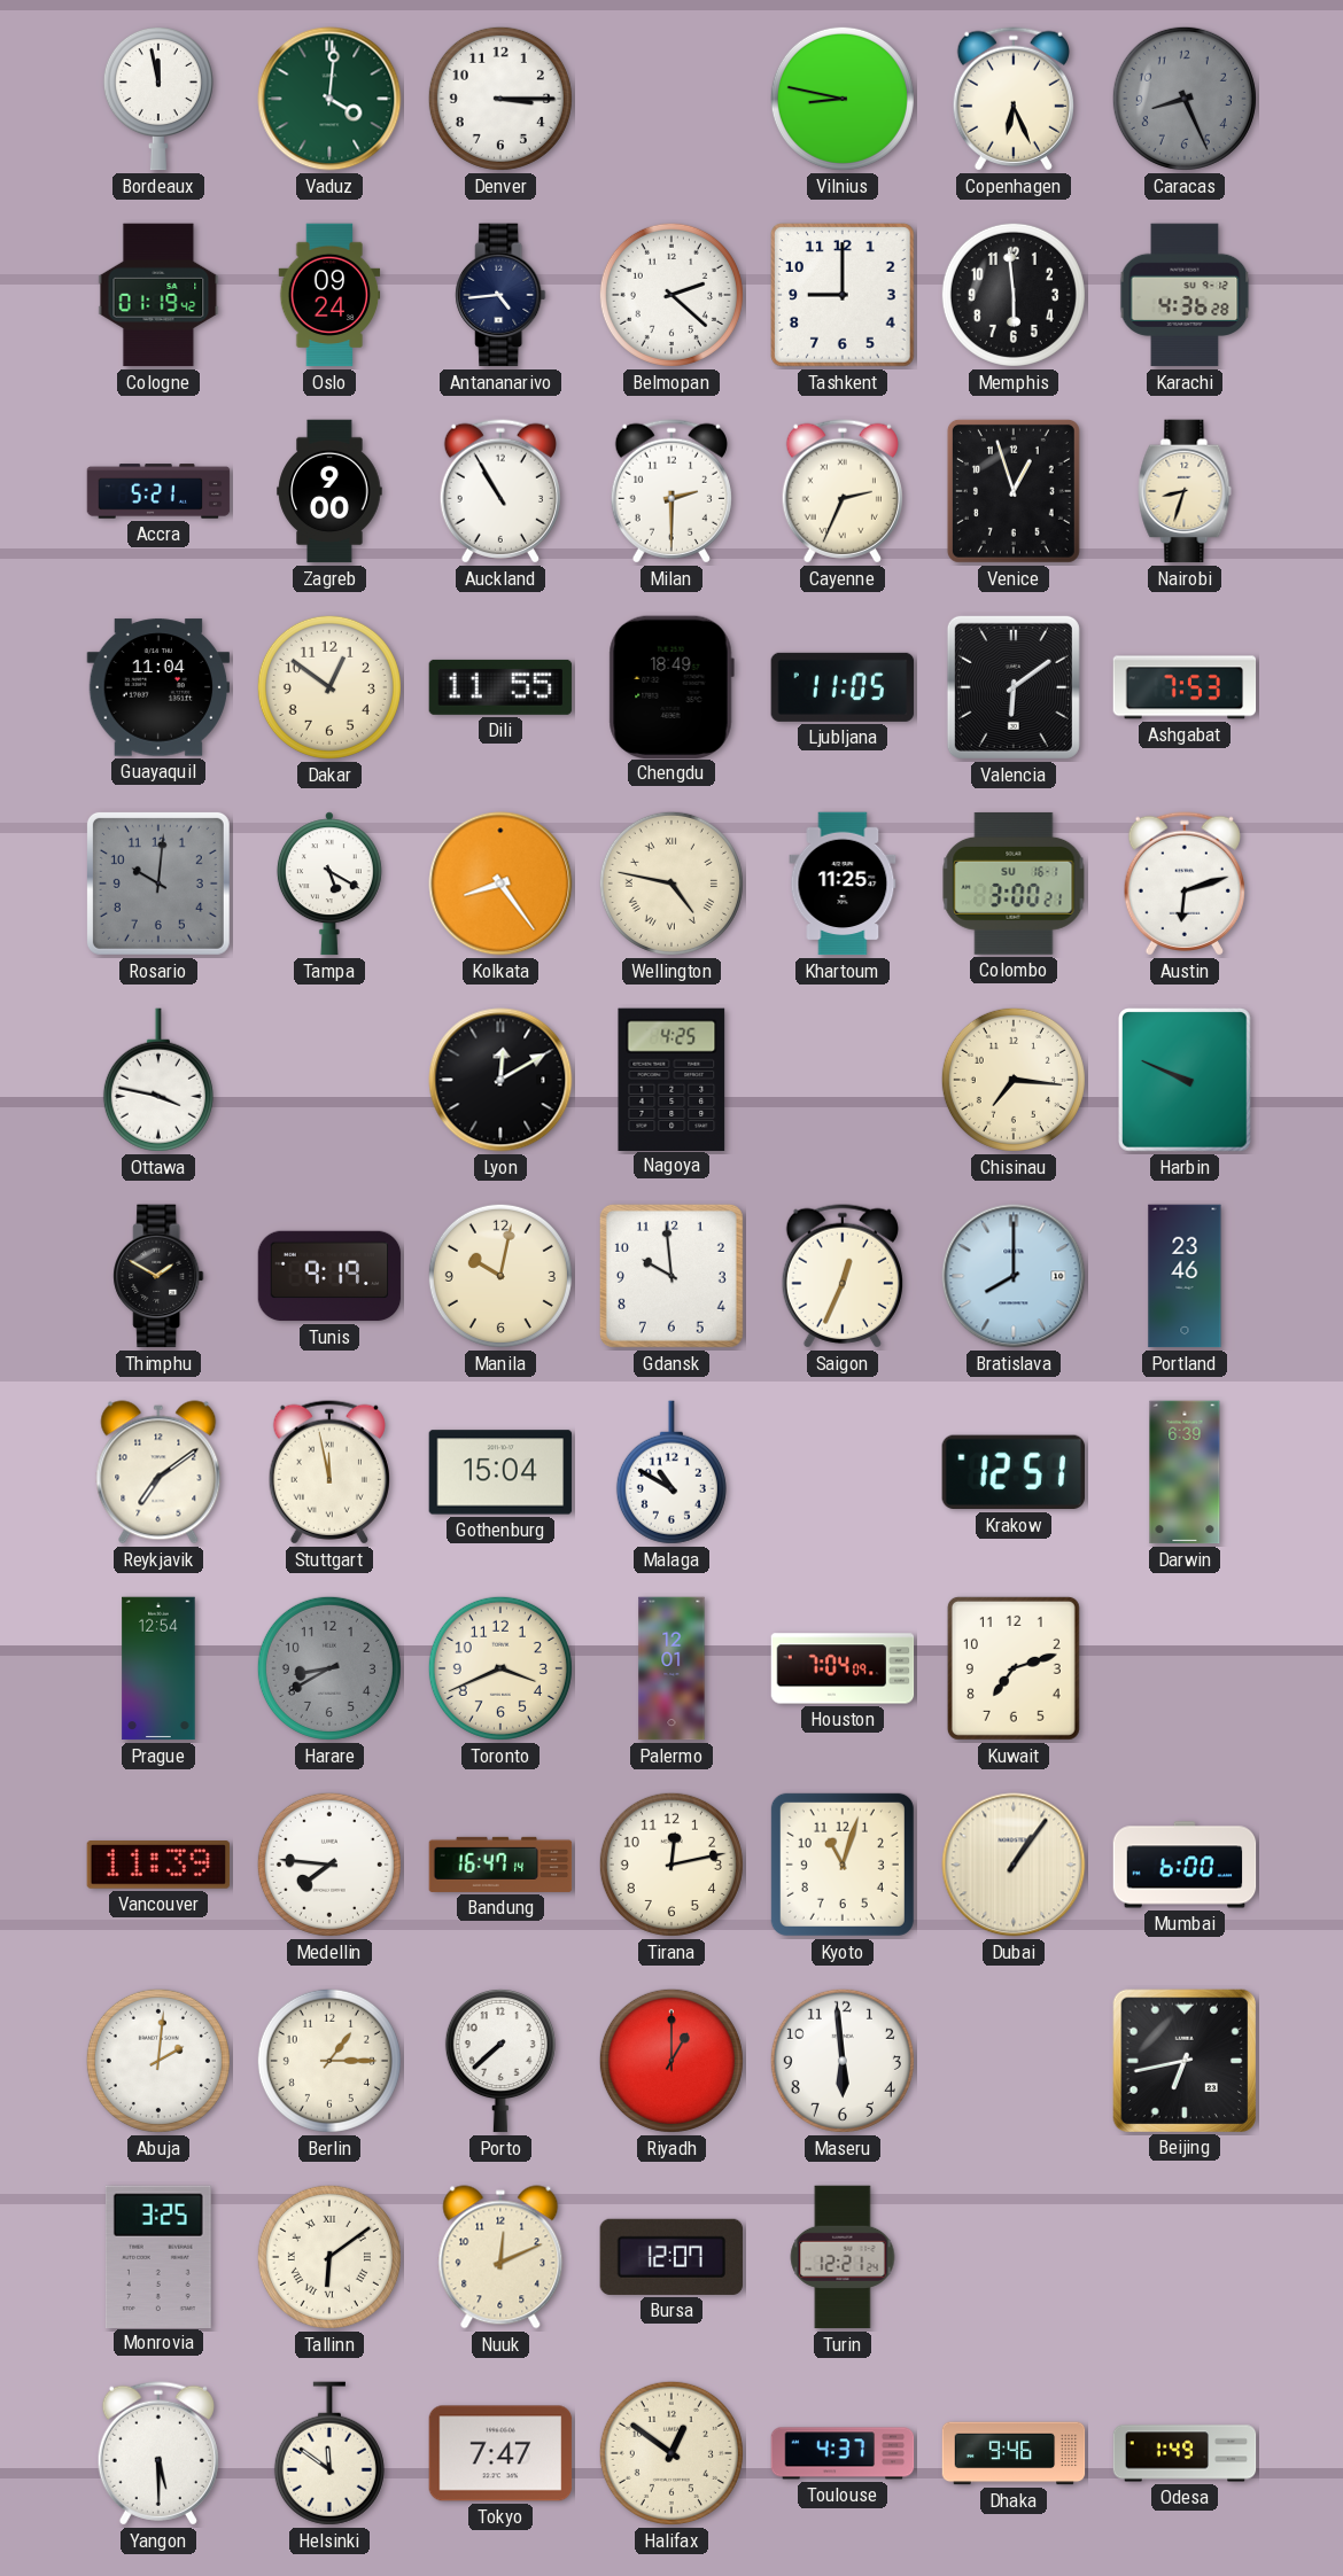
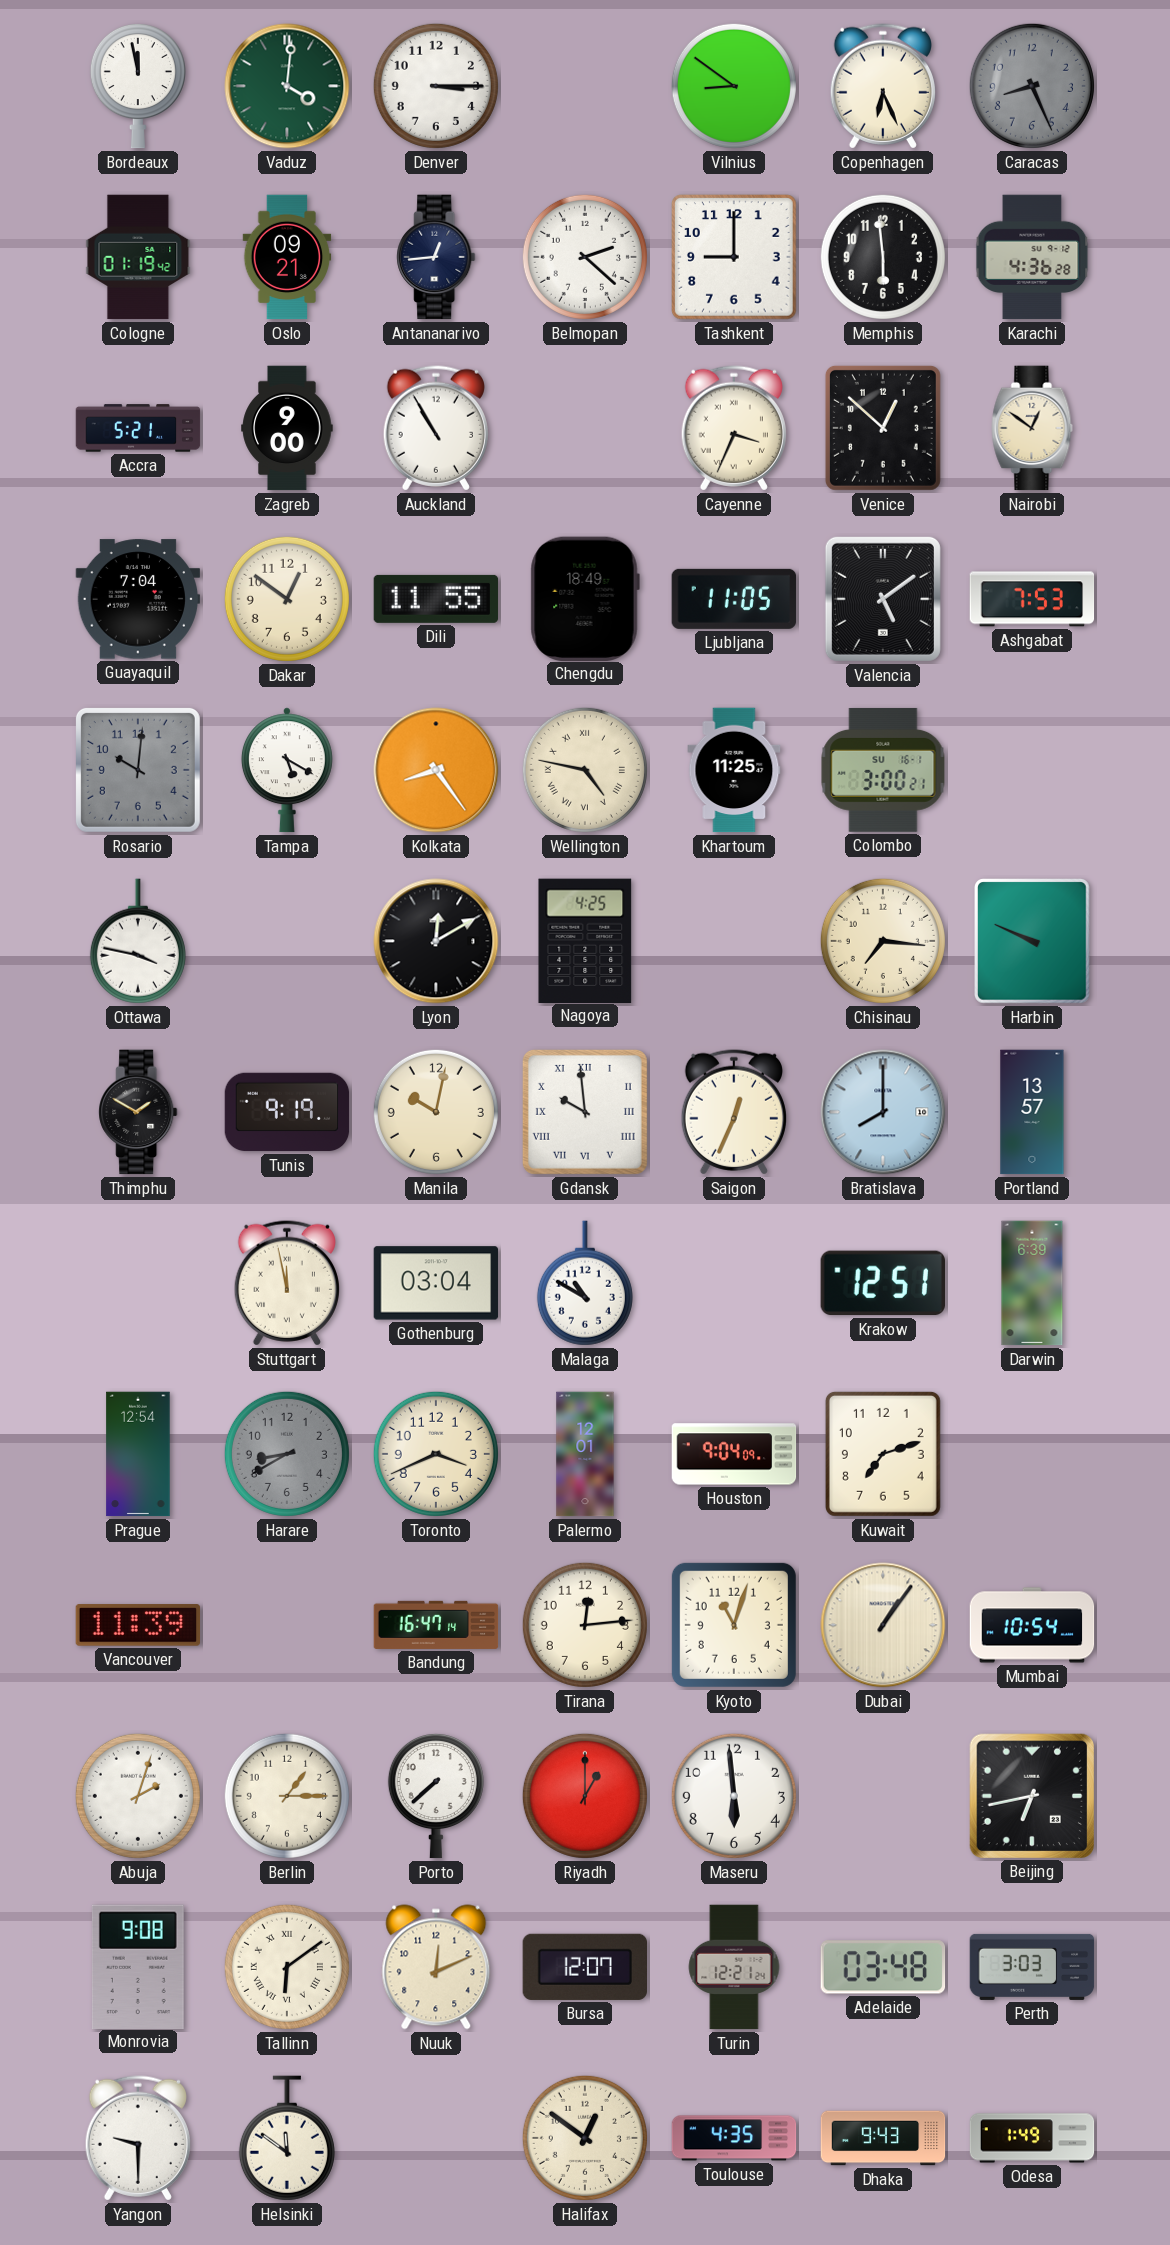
Vilnius: 8:47 -> 8:51 (734, 86)
Oslo: 09:24 -> 09:21 (287, 257)
Antananarivo: 4:44 -> 12:44 (436, 257)
Milan: 2:30 -> none (671, 491)
Cayenne: 2:34 -> 3:34 (734, 428)
Venice: 12:57 -> 12:52 (883, 428)
Nairobi: 8:33 -> 12:51 (1032, 428)
Guayaquil: 11:04 -> 7:04 (138, 599)
Valencia: 6:09 -> 5:09 (883, 599)
Austin: 6:12 -> none (1185, 884)
Gdansk numerals: Arabic -> Roman (585, 1112)
Portland: 23:46 -> 13:57 (1032, 1112)
Reykjavik: 7:09 -> none (158, 1472)
Gothenburg: 15:04 -> 03:04 (436, 1283)
Houston: 7:04 -> 9:04 (734, 1454)
Medellin: 7:46 -> none (329, 1865)
Tirana: 12:13 -> 12:14 (585, 1625)
Mumbai: 6:00 -> 10:54 (1032, 1625)
Abuja: 2:01 -> 2:03 (138, 1796)
Monrovia: 3:25 -> 9:08 (138, 1966)
Adelaide: none -> 03:48 (883, 1967)
Perth: none -> 3:03 (1032, 1967)
Yangon: 5:30 -> 9:30 (138, 2138)
Tokyo: 7:47 -> none (500, 2453)
Toulouse: 4:37 -> 4:35 (734, 2138)
Dhaka: 9:46 -> 9:43 (883, 2138)
